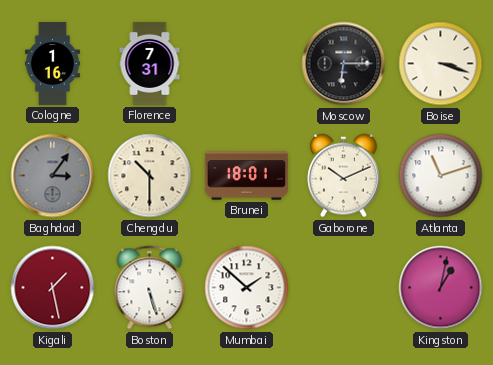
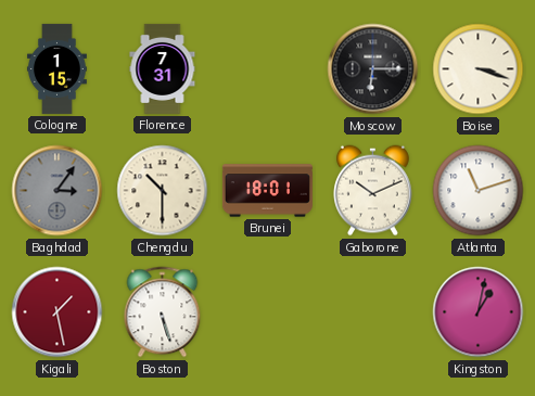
Cologne: 1:16 -> 1:15 (56, 68)
Mumbai: 1:52 -> none (247, 288)
